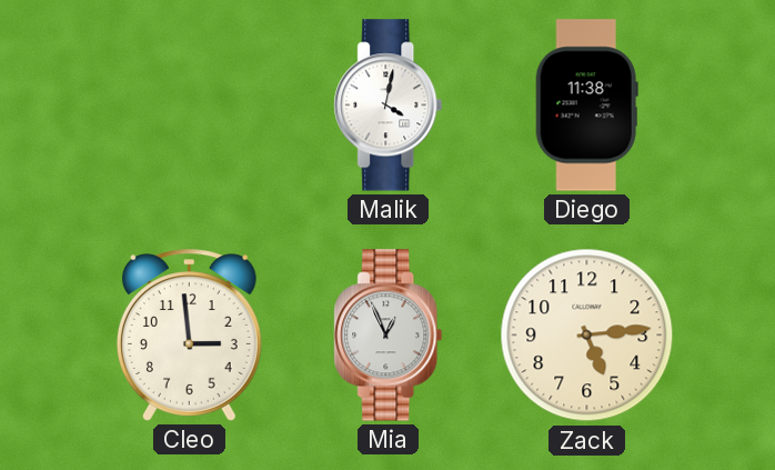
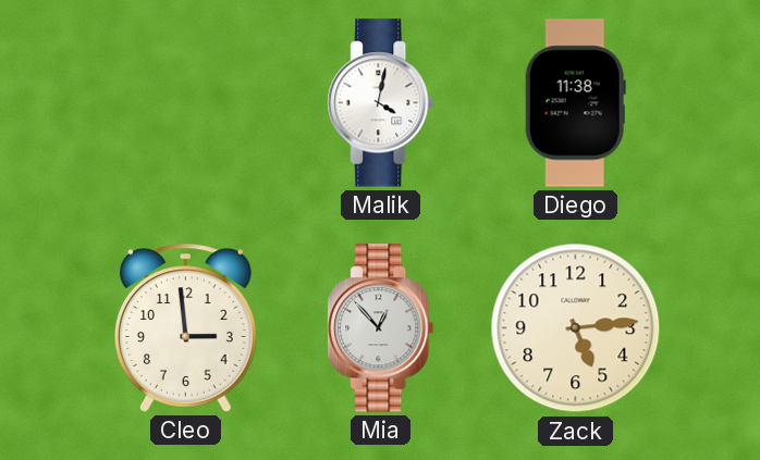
Mia: 12:56 -> 12:53 (381, 328)
